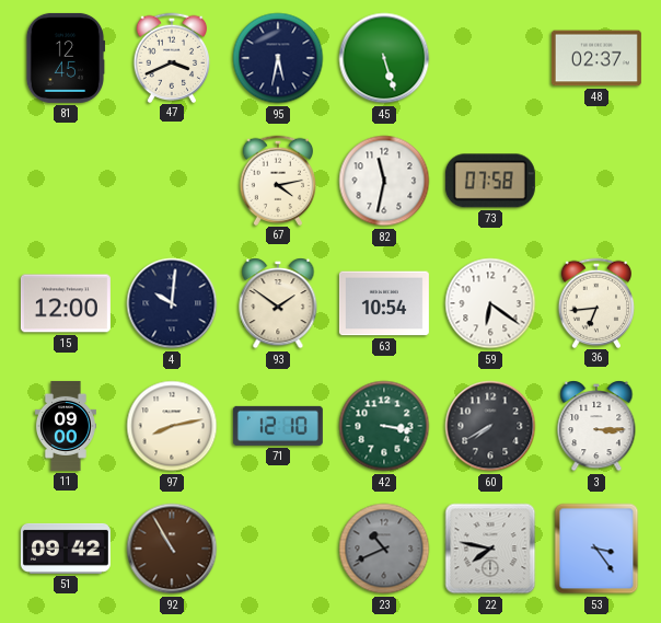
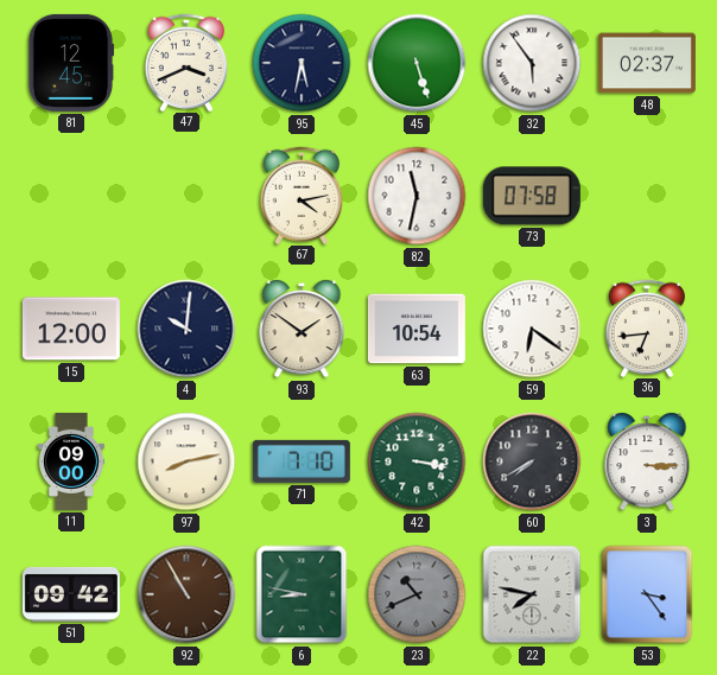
32: none -> 5:54 (532, 63)
71: 12:10 -> 7:10 (302, 461)
6: none -> 8:47 (302, 594)
